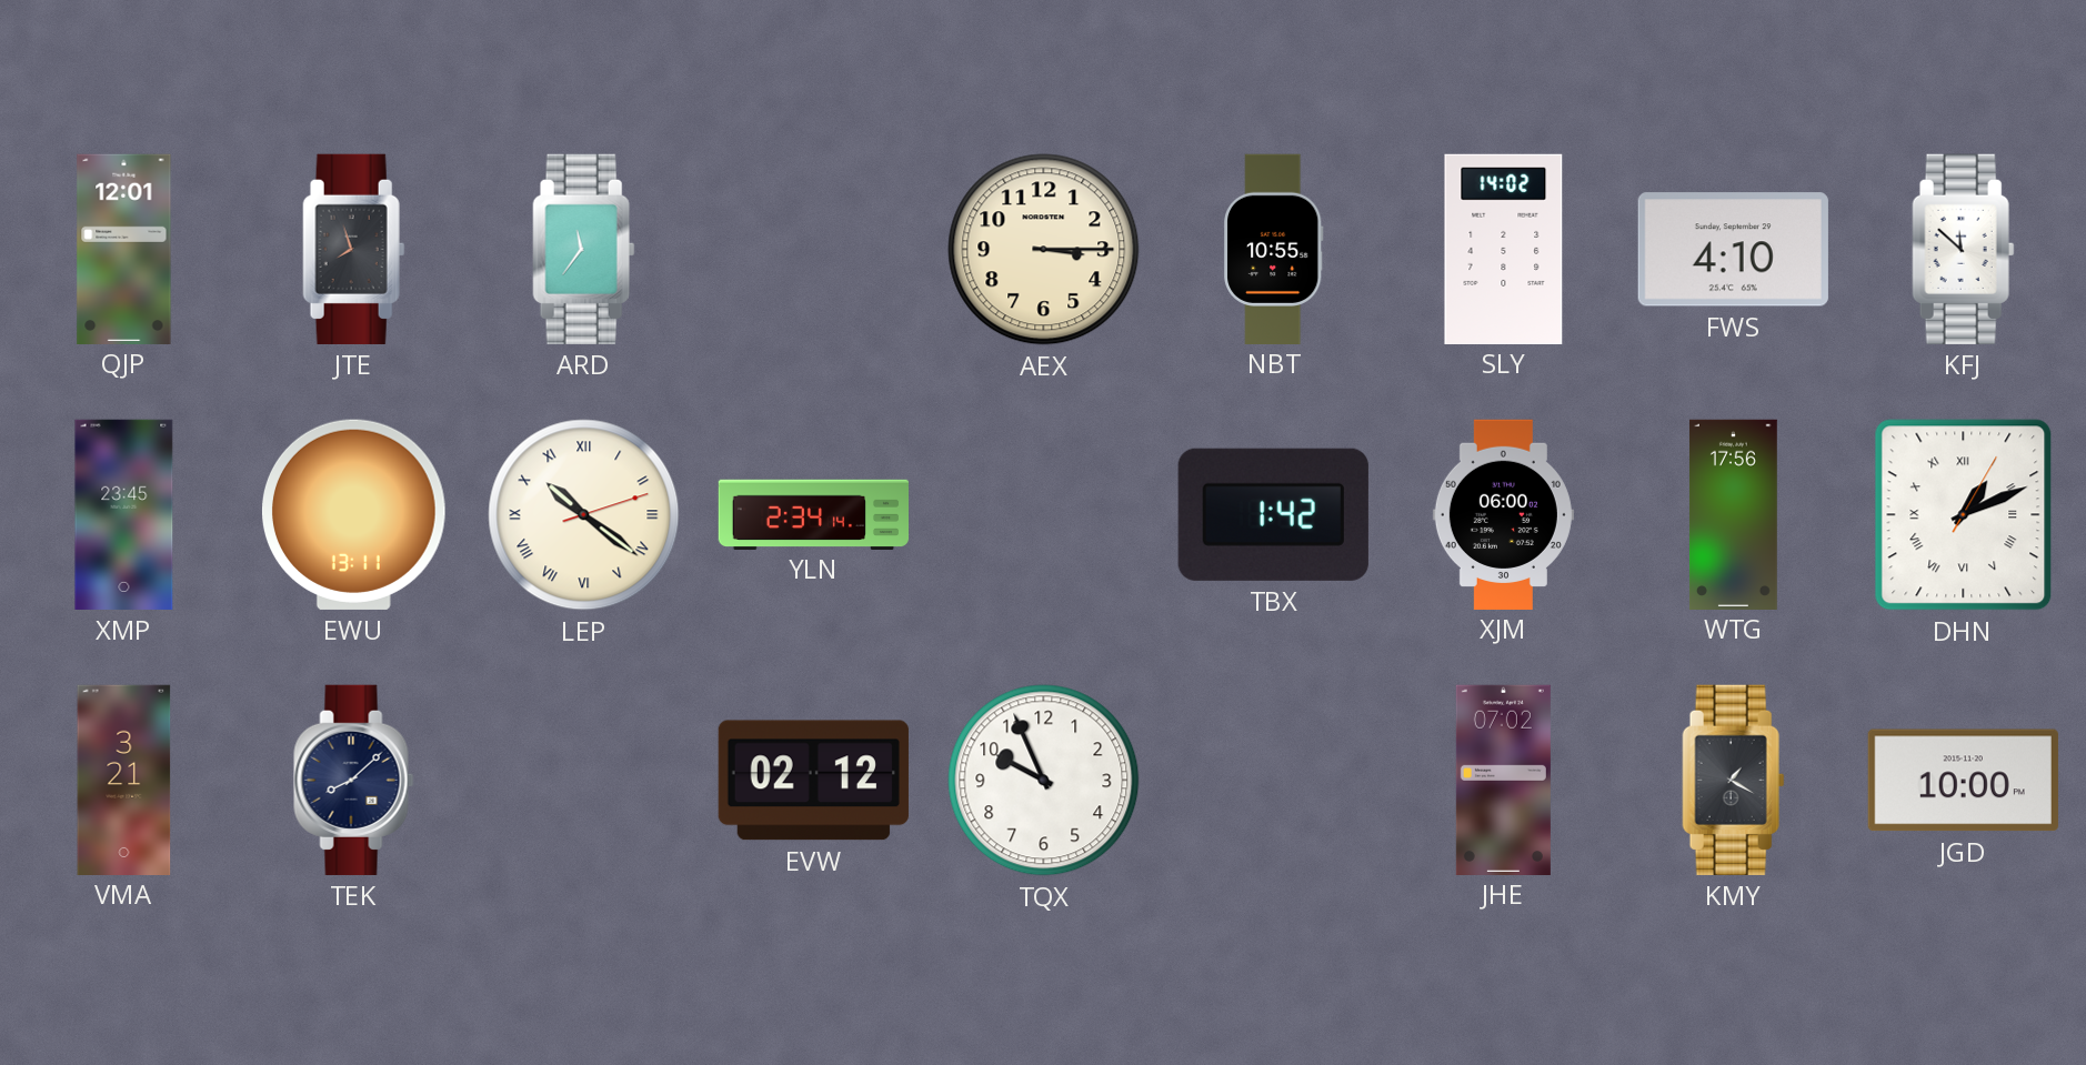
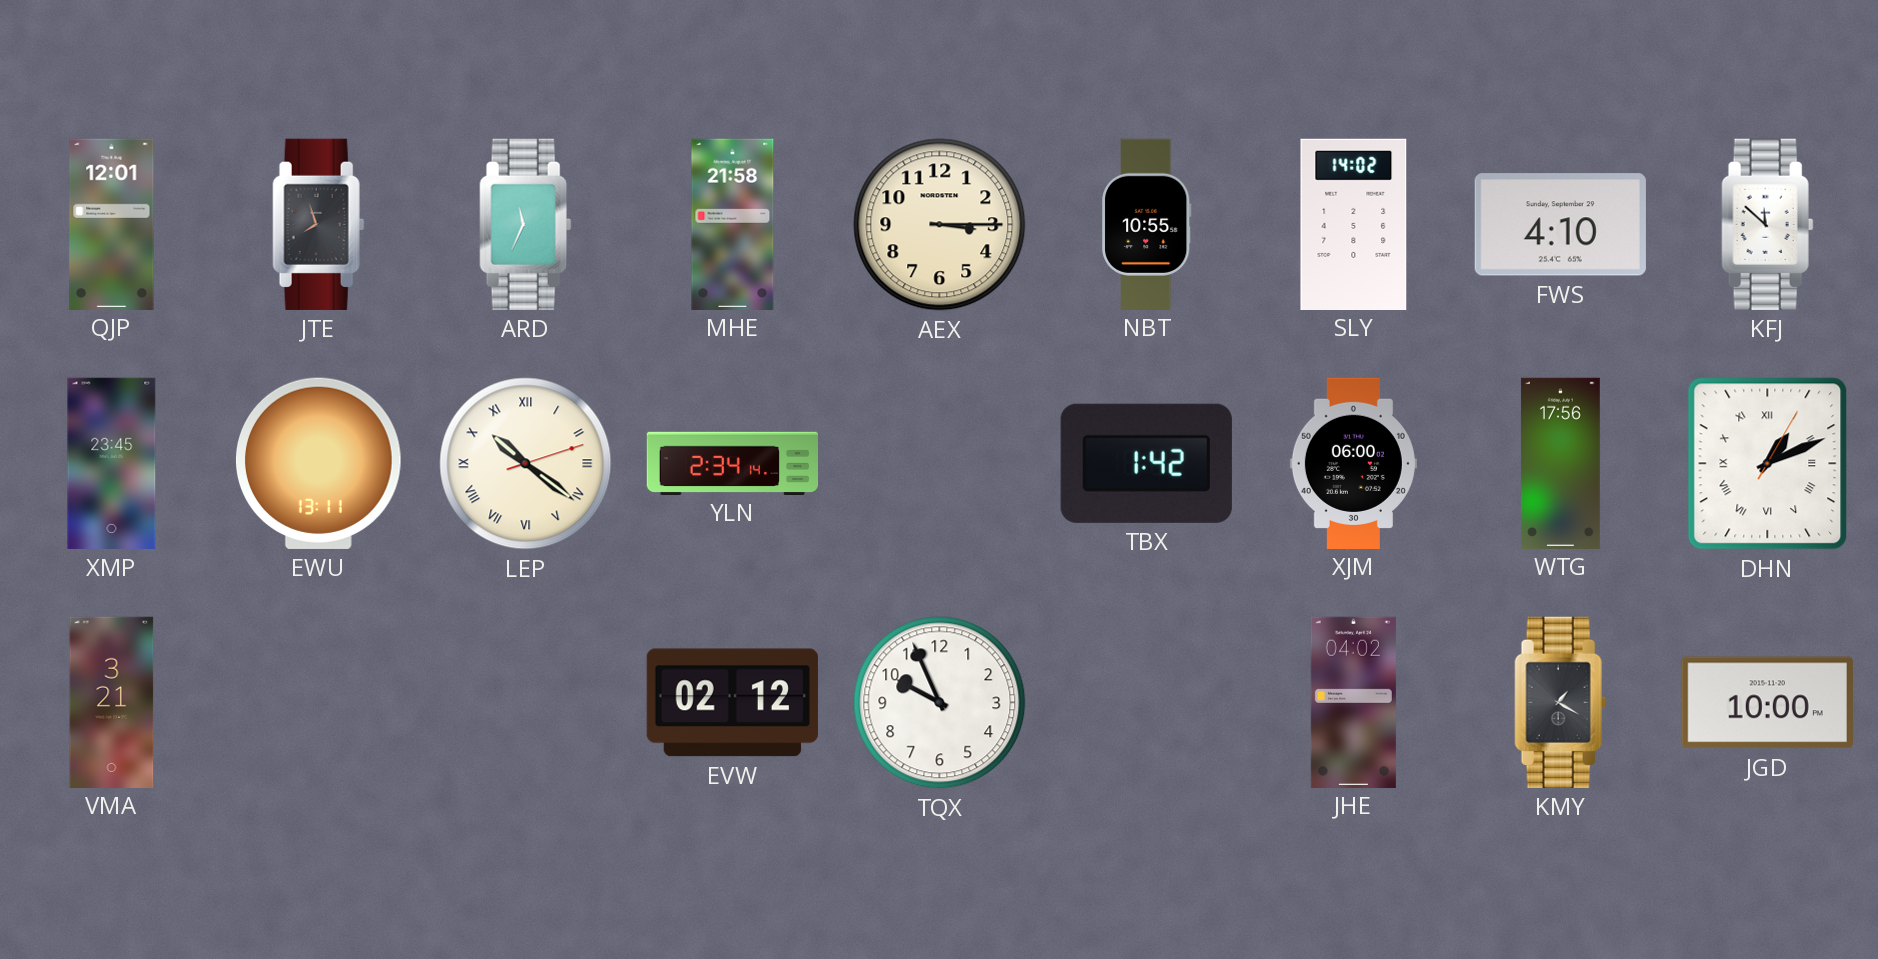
ARD: 11:36 -> 11:34 (526, 224)
MHE: none -> 21:58 (733, 224)
TEK: 8:08 -> none (354, 780)
JHE: 07:02 -> 04:02 (1353, 702)
